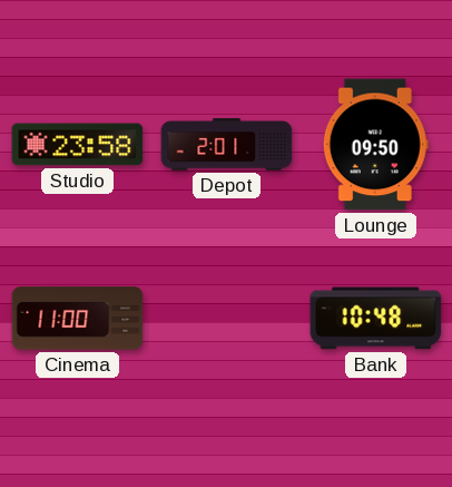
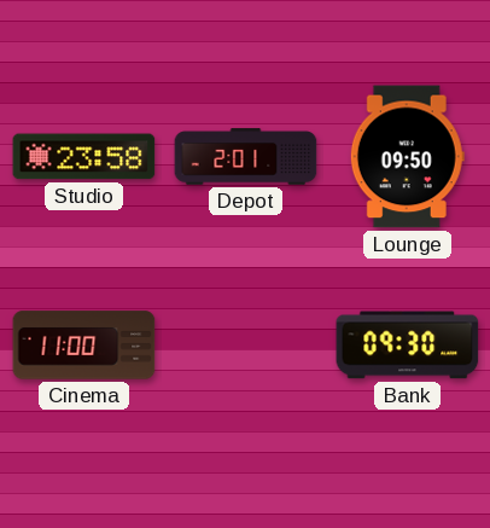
Bank: 10:48 -> 09:30 (408, 346)
